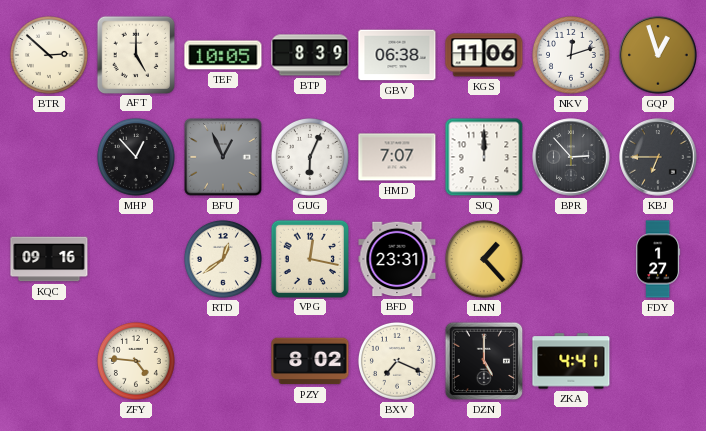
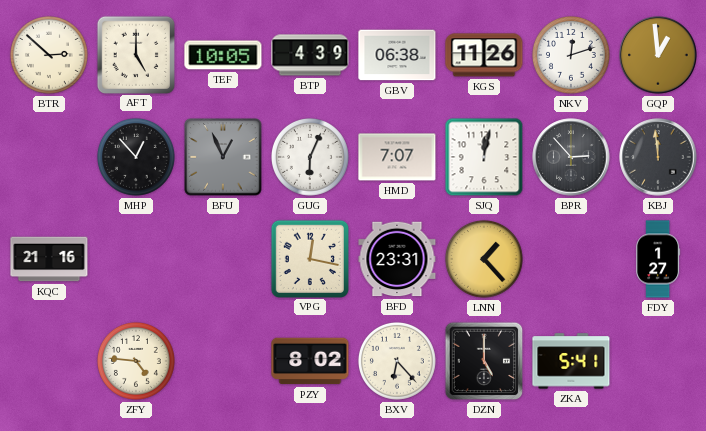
BTP: 8:39 -> 4:39 (310, 55)
KGS: 11:06 -> 11:26 (484, 55)
GQP: 12:57 -> 12:59 (658, 55)
SJQ: 12:00 -> 12:02 (484, 157)
KBJ: 6:45 -> 11:59 (658, 157)
KQC: 09:16 -> 21:16 (49, 259)
RTD: 12:39 -> none (223, 259)
BXV: 7:19 -> 6:23 (397, 361)
ZKA: 4:41 -> 5:41 (571, 361)
